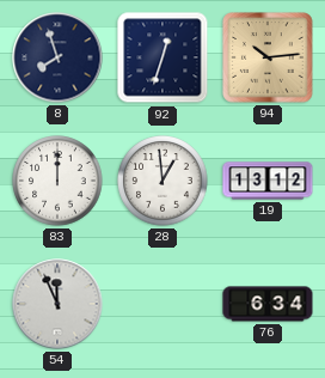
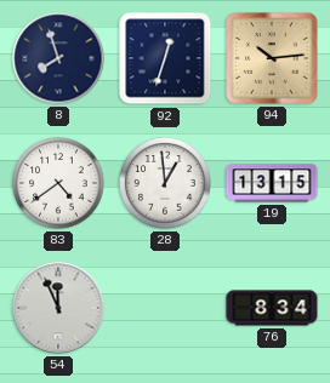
83: 12:00 -> 4:39 (58, 183)
19: 13:12 -> 13:15 (272, 183)
76: 6:34 -> 8:34 (272, 308)
